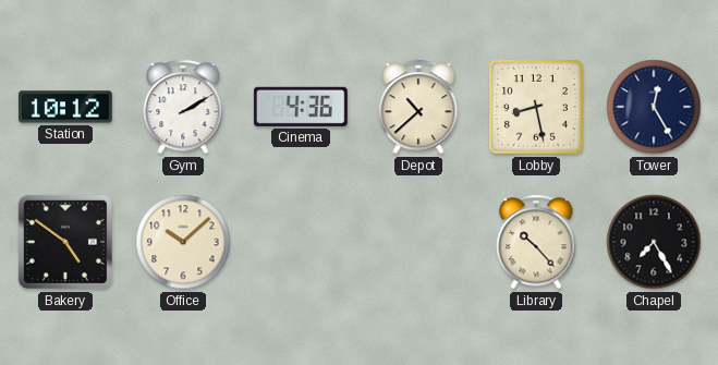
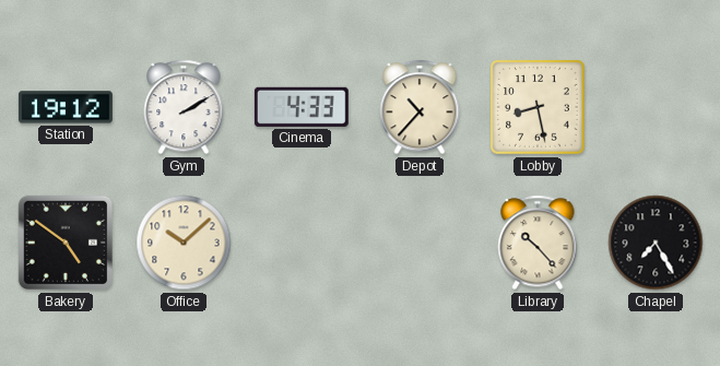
Station: 10:12 -> 19:12 (66, 107)
Cinema: 4:36 -> 4:33 (302, 107)
Depot: 10:38 -> 10:37 (420, 107)
Tower: 12:25 -> none (654, 107)
